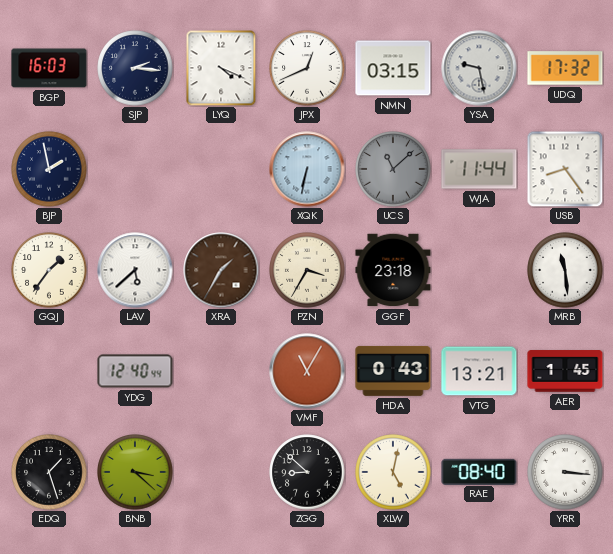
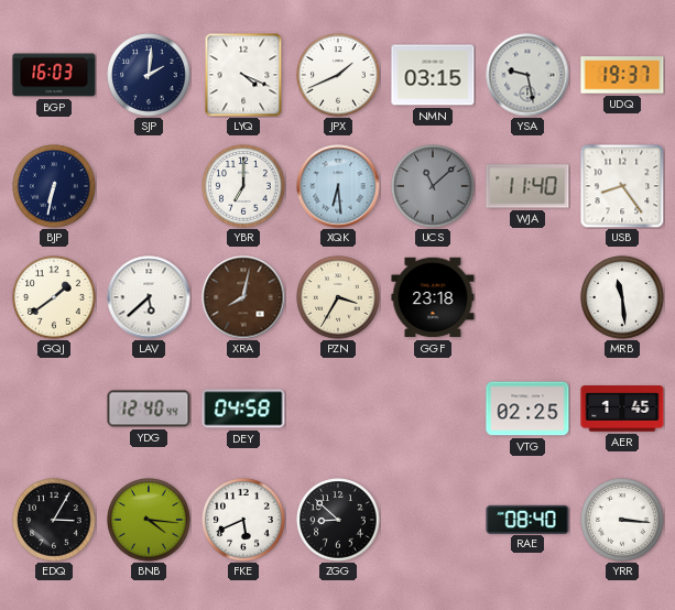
SJP: 2:16 -> 2:01 (149, 75)
JPX: 12:41 -> 1:41 (338, 75)
UDQ: 17:32 -> 19:37 (622, 75)
BJP: 1:58 -> 6:32 (54, 186)
YBR: none -> 7:00 (243, 186)
XQK: 6:32 -> 6:29 (338, 186)
WJA: 11:44 -> 11:40 (527, 186)
GQJ: 1:36 -> 1:39 (54, 297)
XRA: 1:35 -> 8:02 (243, 297)
DEY: none -> 04:58 (243, 409)
VMF: 11:05 -> none (307, 371)
HDA: 0:43 -> none (393, 371)
VTG: 13:21 -> 02:25 (527, 409)
EDQ: 1:27 -> 3:05 (54, 520)
BNB: 3:22 -> 4:16 (149, 520)
FKE: none -> 5:41 (243, 520)
XLW: 5:02 -> none (393, 472)
